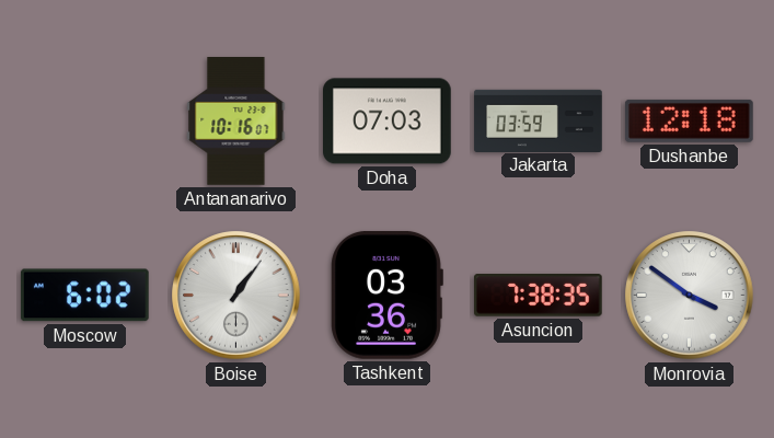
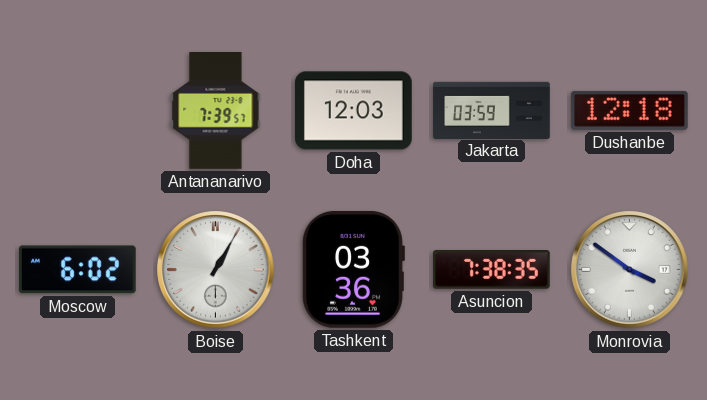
Antananarivo: 10:16 -> 7:39 (216, 111)
Doha: 07:03 -> 12:03 (354, 111)
Boise: 1:06 -> 1:05 (216, 270)
